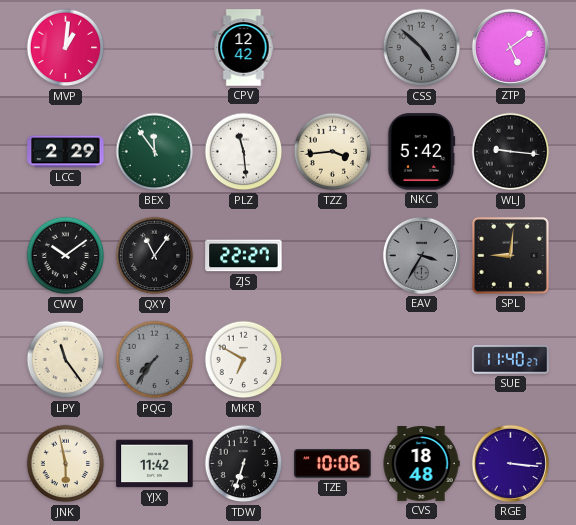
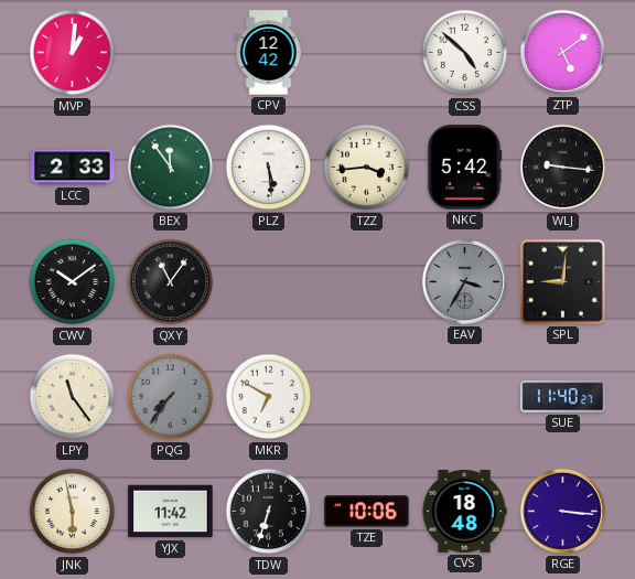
CSS dial: grey -> white (465, 53)
LCC: 2:29 -> 2:33 (73, 168)
PLZ: 11:29 -> 5:29 (269, 168)
ZJS: 22:27 -> none (244, 256)
